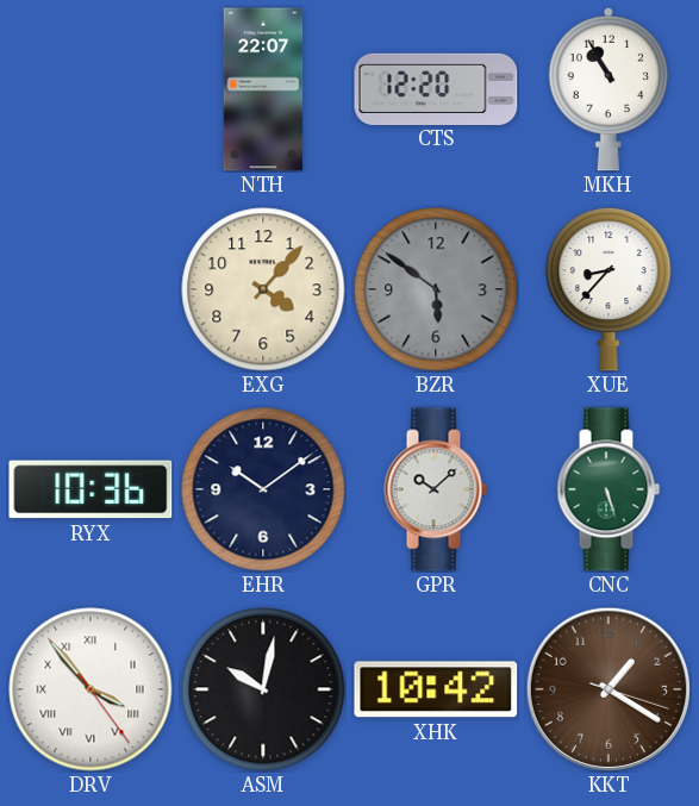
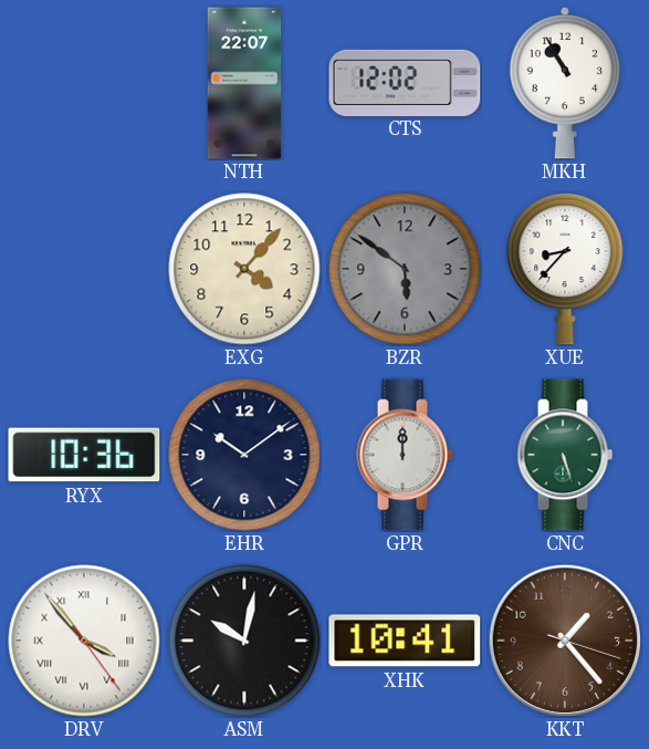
CTS: 12:20 -> 12:02 (405, 82)
GPR: 10:08 -> 12:00 (405, 455)
XHK: 10:42 -> 10:41 (405, 641)
KKT: 1:20 -> 1:23 (564, 639)
